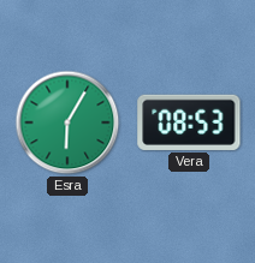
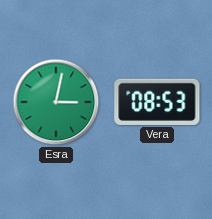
Esra: 6:05 -> 3:02 (56, 102)
